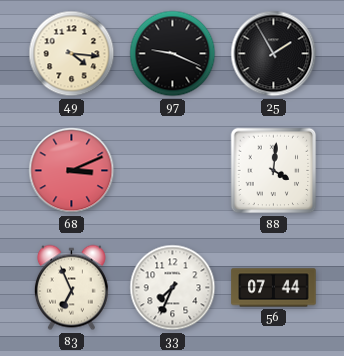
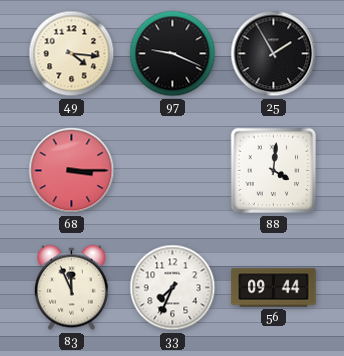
68: 3:11 -> 3:15 (72, 171)
83: 6:56 -> 11:56 (71, 288)
56: 07:44 -> 09:44 (274, 288)
